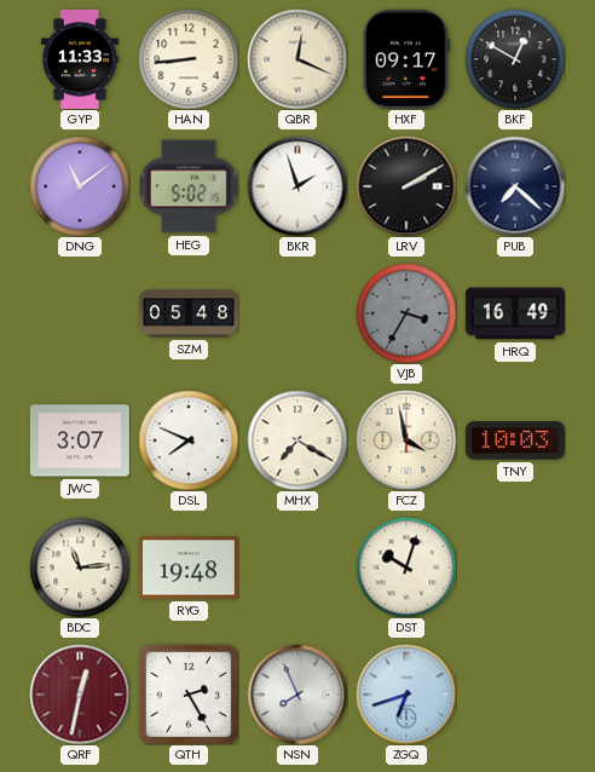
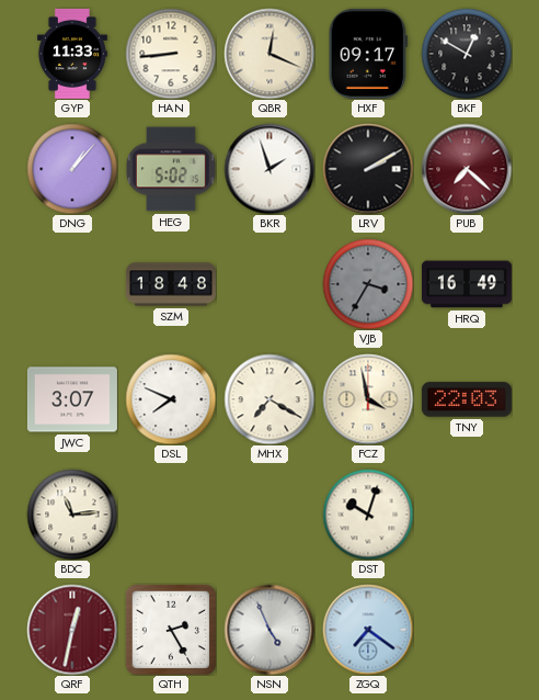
DNG: 11:09 -> 1:07 (72, 169)
PUB dial: navy -> burgundy (467, 169)
SZM: 05:48 -> 18:48 (171, 284)
TNY: 10:03 -> 22:03 (467, 399)
RYG: 19:48 -> none (189, 568)
NSN: 7:56 -> 4:56 (269, 630)
ZGQ: 6:42 -> 7:21 (368, 630)
